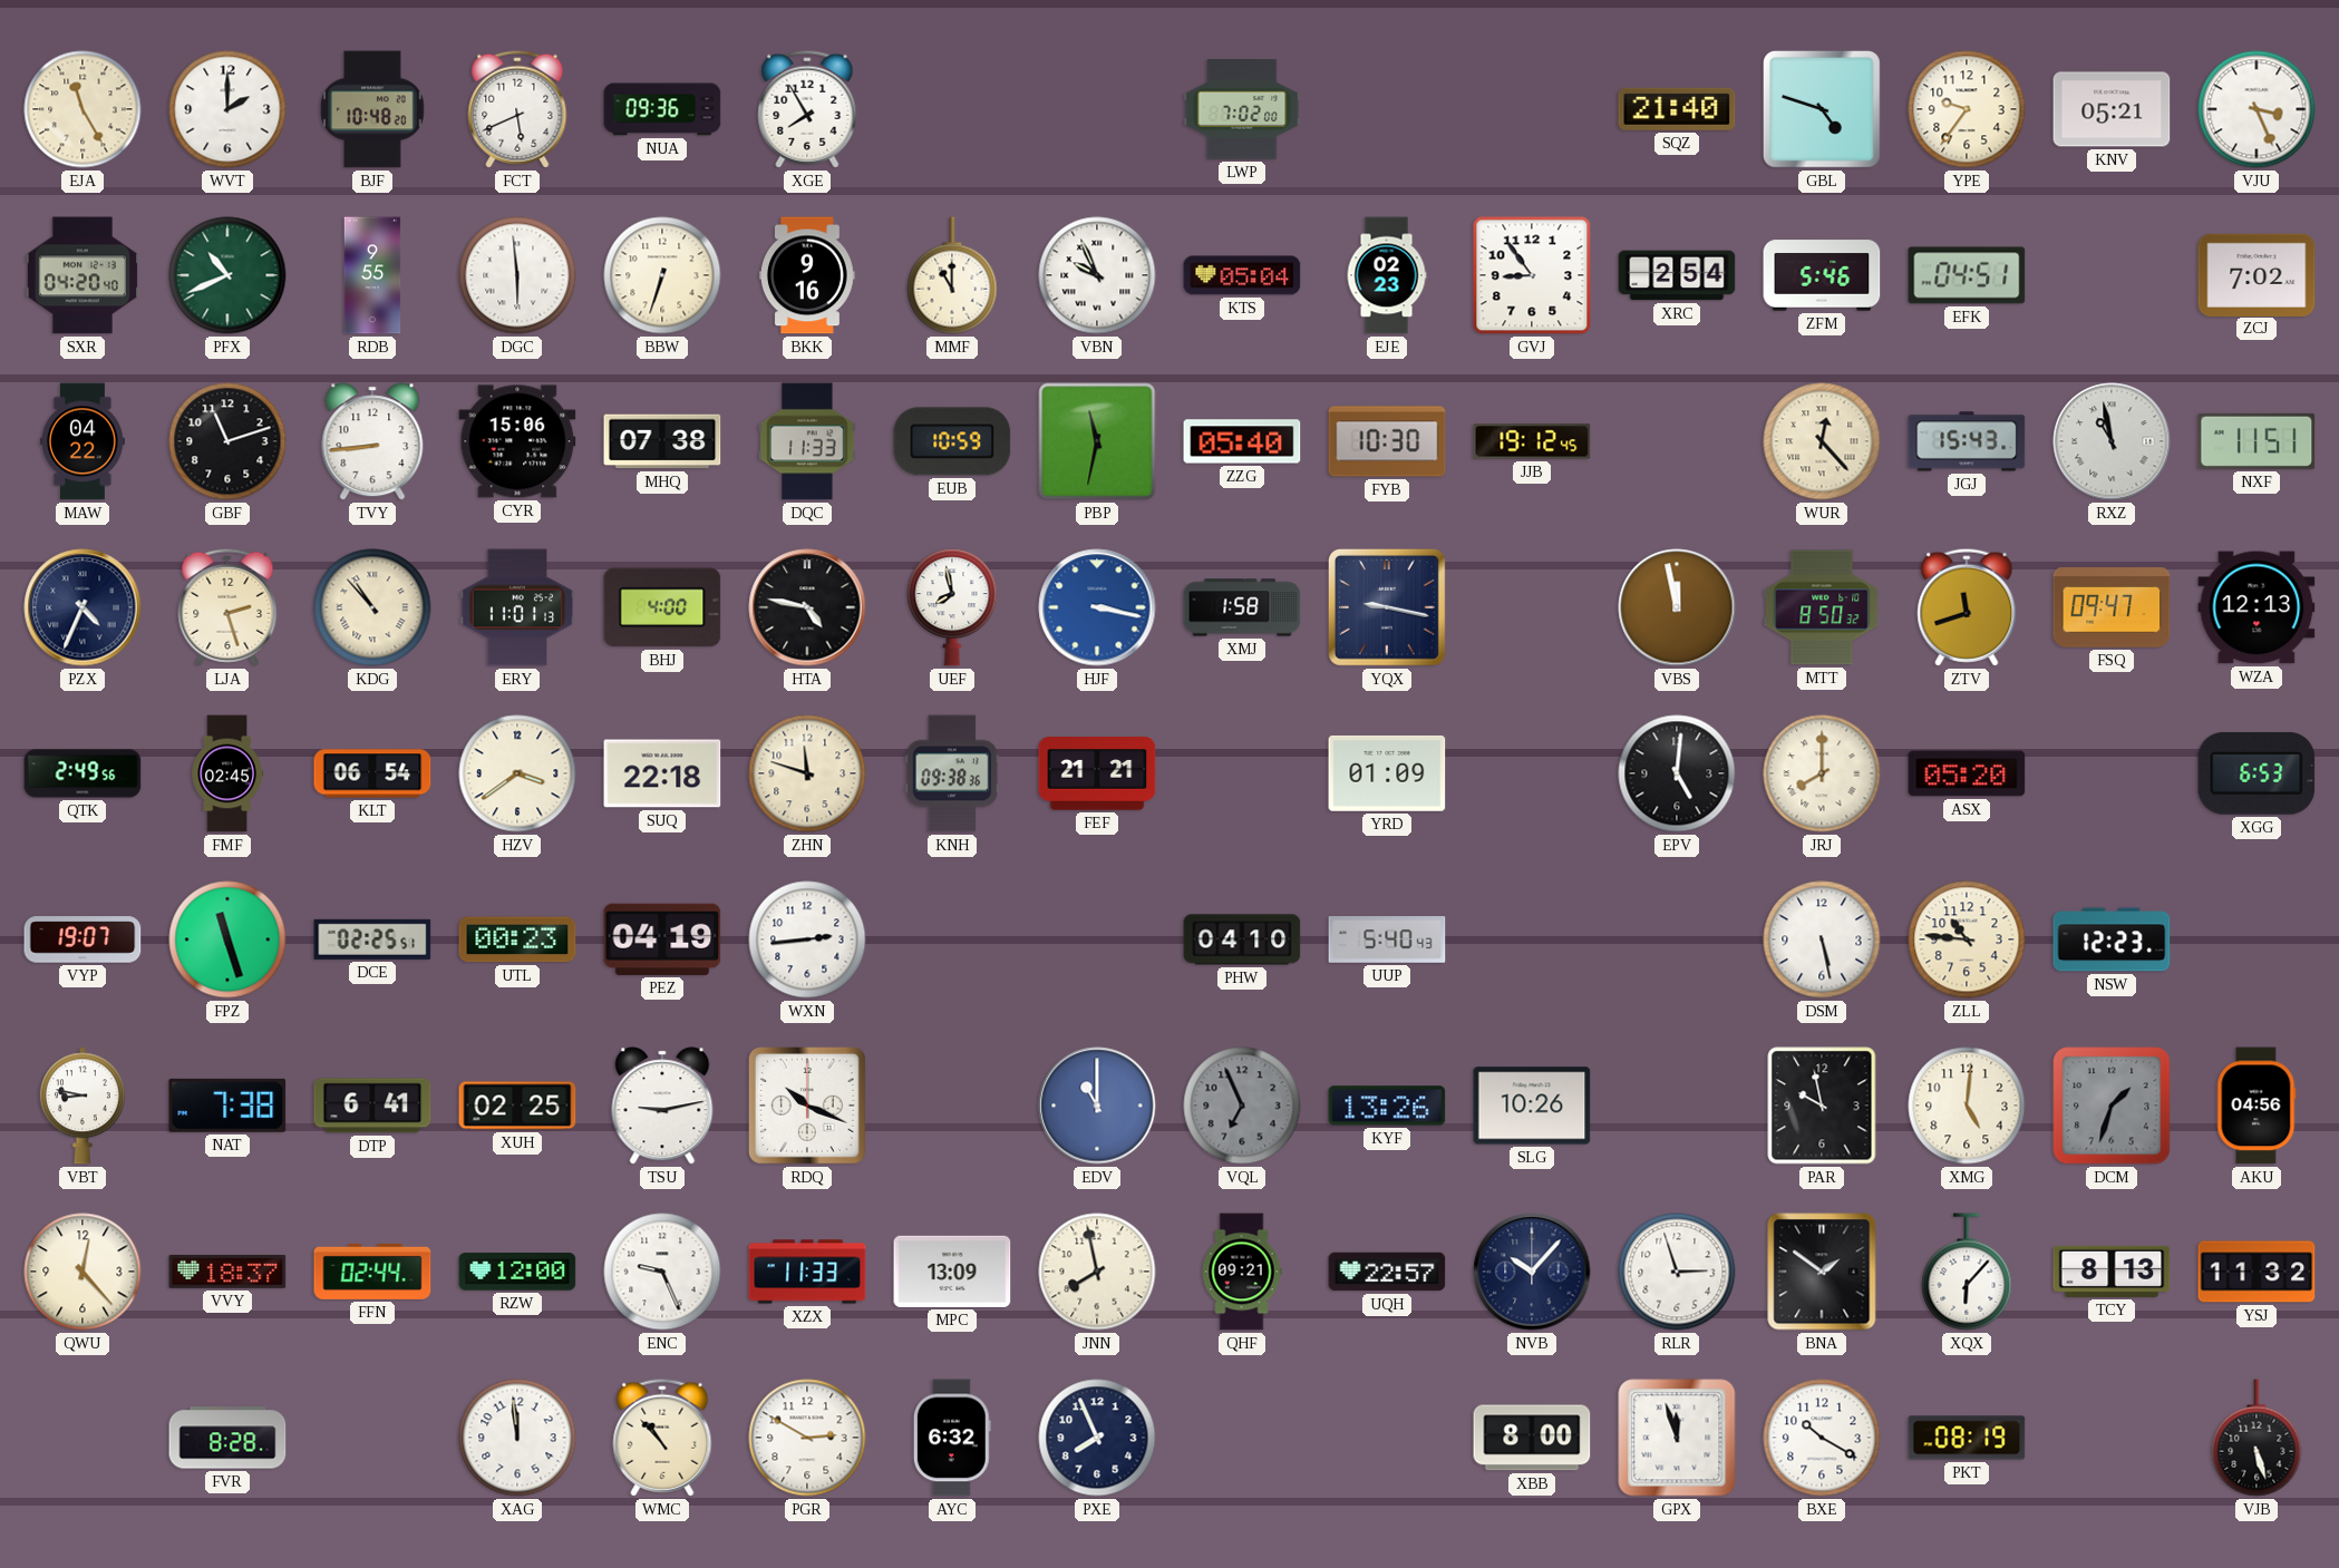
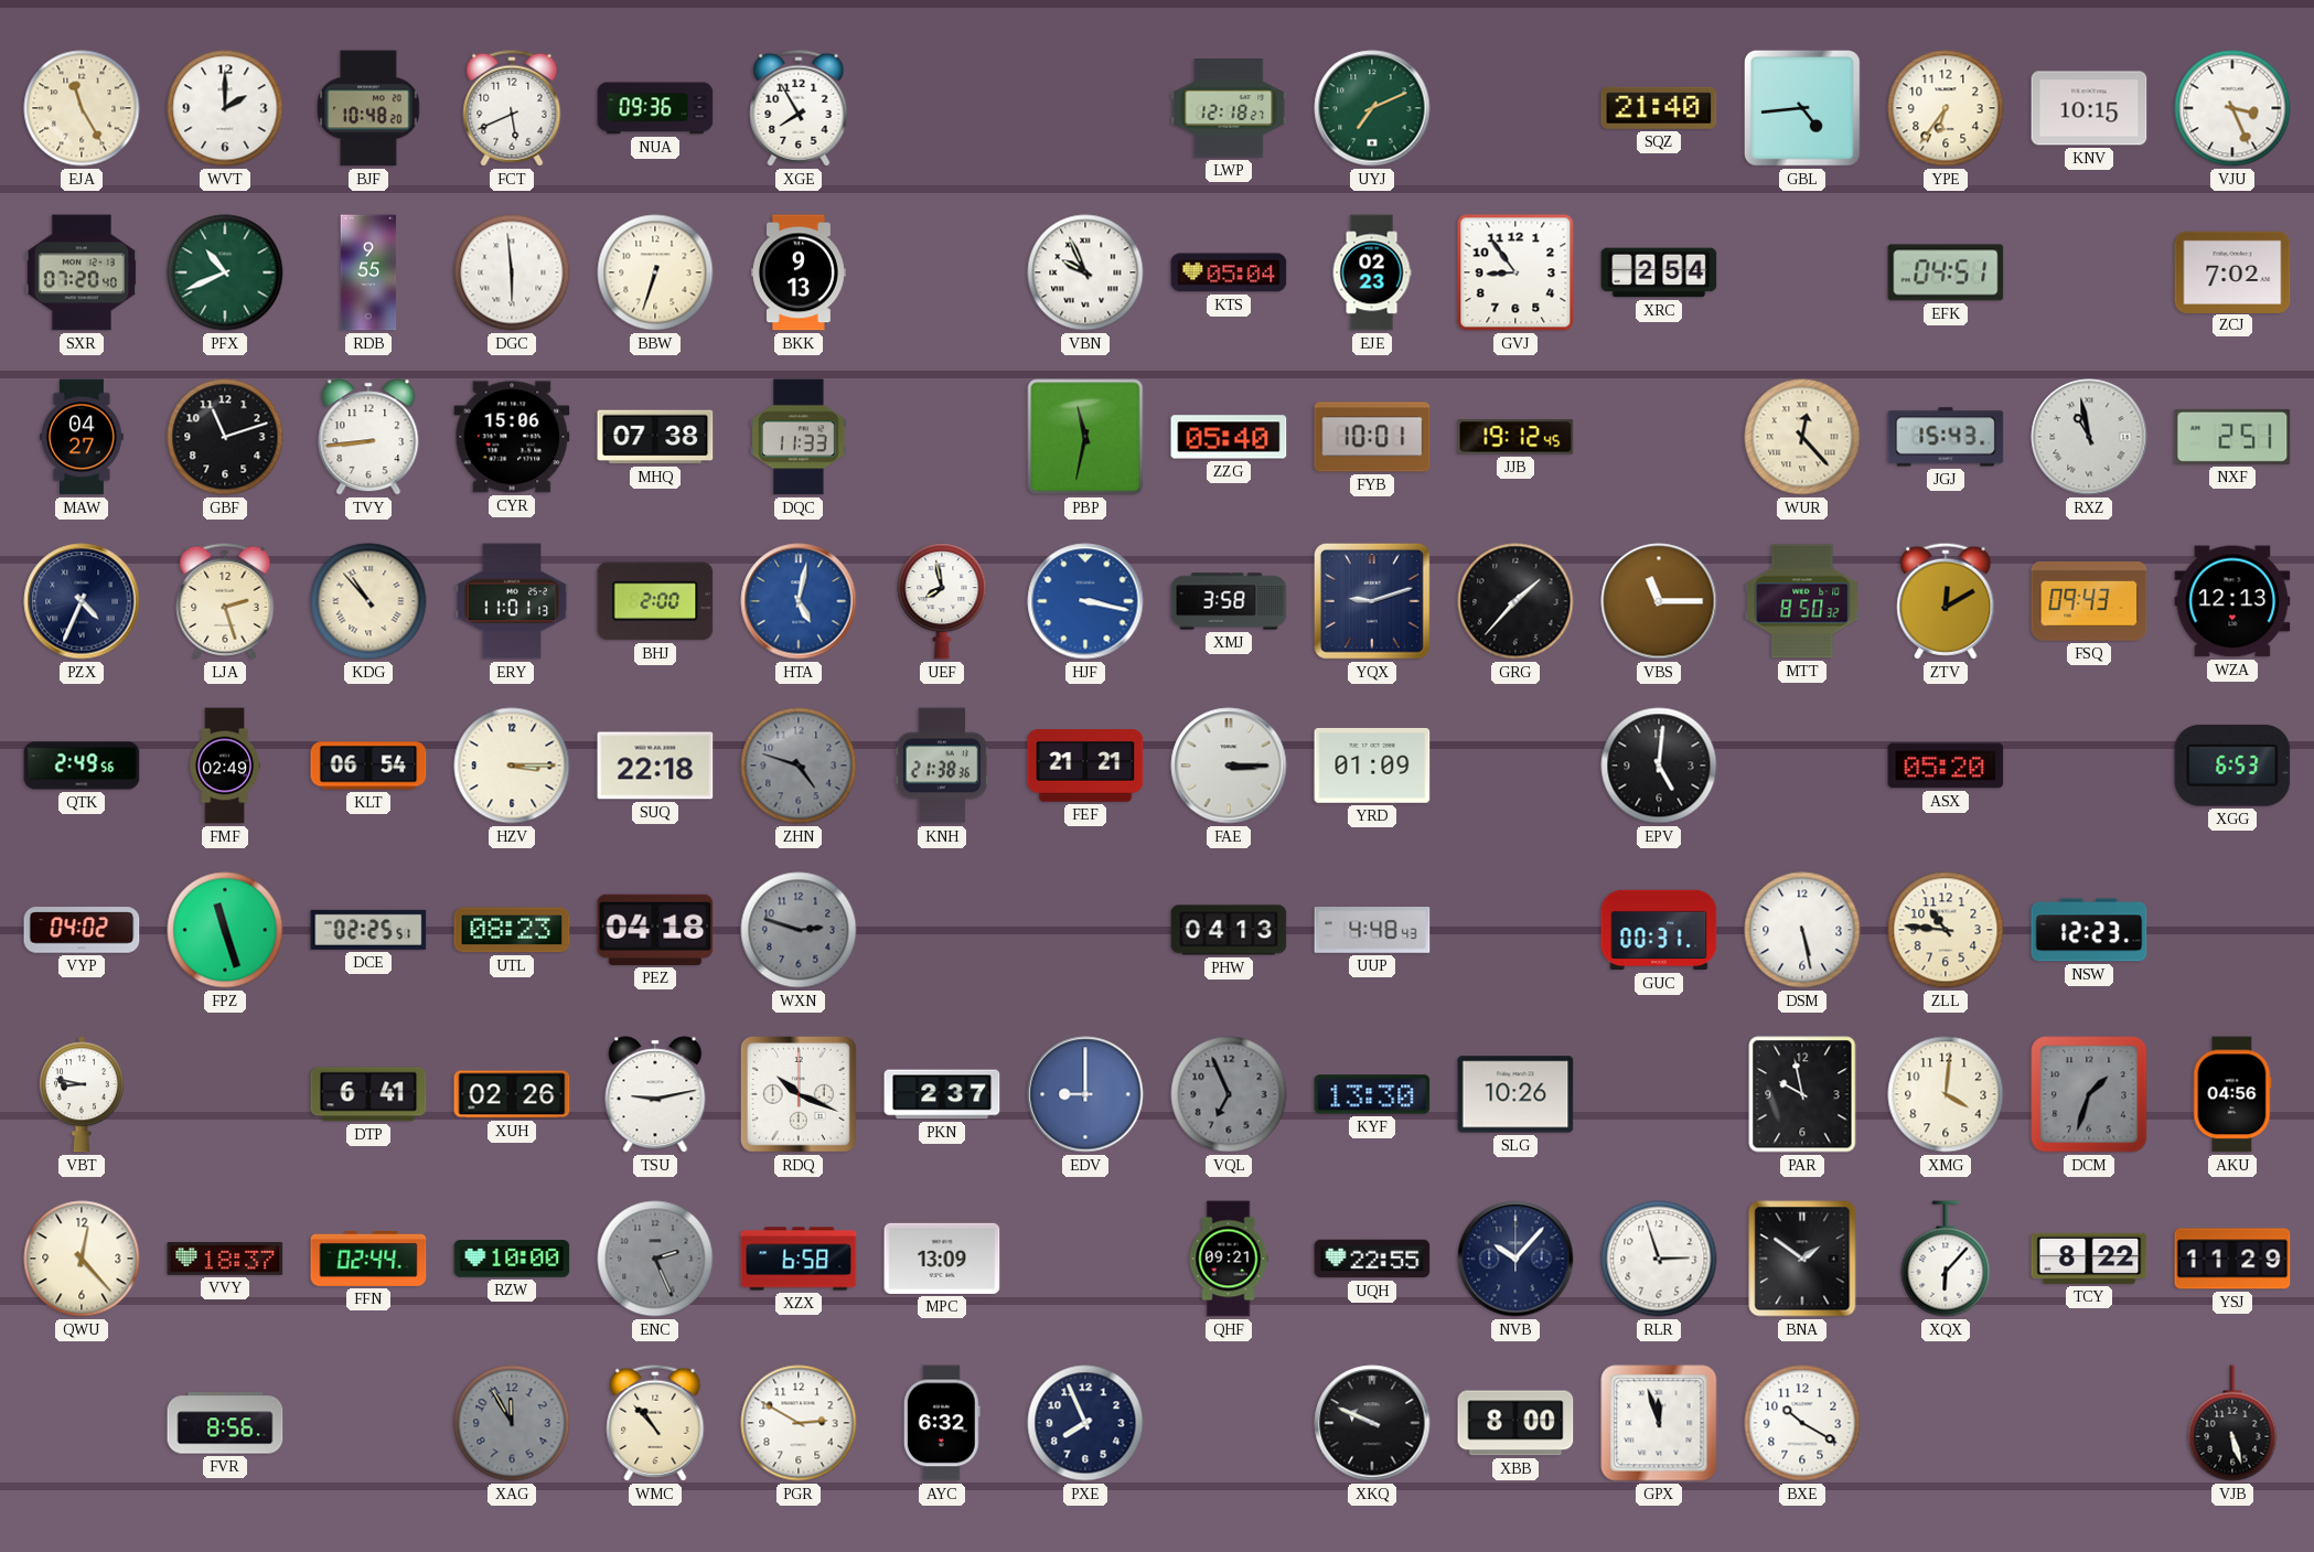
LWP: 7:02 -> 12:18 (1229, 108)
UYJ: none -> 7:11 (1372, 108)
GBL: 4:48 -> 4:44 (1802, 108)
YPE: 9:36 -> 6:36 (1946, 108)
KNV: 05:21 -> 10:15 (2089, 108)
SXR: 04:20 -> 07:20 (81, 272)
BKK: 9:16 -> 9:13 (799, 272)
MMF: 11:00 -> none (952, 275)
ZFM: 5:46 -> none (1822, 275)
MAW: 04:22 -> 04:27 (82, 437)
EUB: 10:59 -> none (952, 441)
FYB: 10:30 -> 10:01 (1372, 437)
NXF: 11:51 -> 2:51 (2232, 437)
BHJ: 4:00 -> 2:00 (655, 601)
HTA: 4:47 -> 5:02 (799, 601)
HTA dial: black -> blue (799, 601)
XMJ: 1:58 -> 3:58 (1229, 601)
YQX: 9:17 -> 9:12 (1372, 601)
GRG: none -> 1:37 (1515, 601)
VBS: 11:58 -> 11:15 (1659, 601)
ZTV: 11:42 -> 12:10 (1946, 601)
FSQ: 09:47 -> 09:43 (2089, 602)
FMF: 02:45 -> 02:49 (225, 766)
HZV: 3:39 -> 3:15 (512, 766)
ZHN: 11:48 -> 4:48 (799, 766)
ZHN dial: cream -> grey (799, 766)
KNH: 09:38 -> 21:38 (942, 766)
FAE: none -> 3:15 (1229, 766)
JRJ: 8:00 -> none (1822, 773)
VYP: 19:07 -> 04:02 (82, 930)
UTL: 00:23 -> 08:23 (512, 930)
PEZ: 04:19 -> 04:18 (655, 930)
WXN: 2:44 -> 2:48 (799, 930)
WXN dial: white -> grey (799, 930)
PHW: 04:10 -> 04:13 (1229, 930)
UUP: 5:40 -> 4:48 (1372, 930)
GUC: none -> 00:31 (1659, 930)
NAT: 7:38 -> none (227, 1106)
XUH: 02:25 -> 02:26 (512, 1094)
PKN: none -> 2:37 (942, 1094)
EDV: 11:00 -> 9:00 (1085, 1094)
KYF: 13:26 -> 13:30 (1372, 1094)
XMG: 5:01 -> 4:01 (1946, 1094)
RZW: 12:00 -> 10:00 (512, 1259)
ENC: 9:26 -> 2:26 (655, 1259)
ENC dial: white -> grey (655, 1259)
XZX: 11:33 -> 6:58 (799, 1259)
JNN: 7:58 -> none (1097, 1272)
UQH: 22:57 -> 22:55 (1372, 1259)
TCY: 8:13 -> 8:22 (2089, 1259)
YSJ: 11:32 -> 11:29 (2232, 1259)
FVR: 8:28 -> 8:56 (225, 1423)
XAG: 11:59 -> 11:55 (512, 1423)
XAG dial: white -> grey (512, 1423)
XKQ: none -> 9:49 (1372, 1423)
PKT: 08:19 -> none (1967, 1438)
